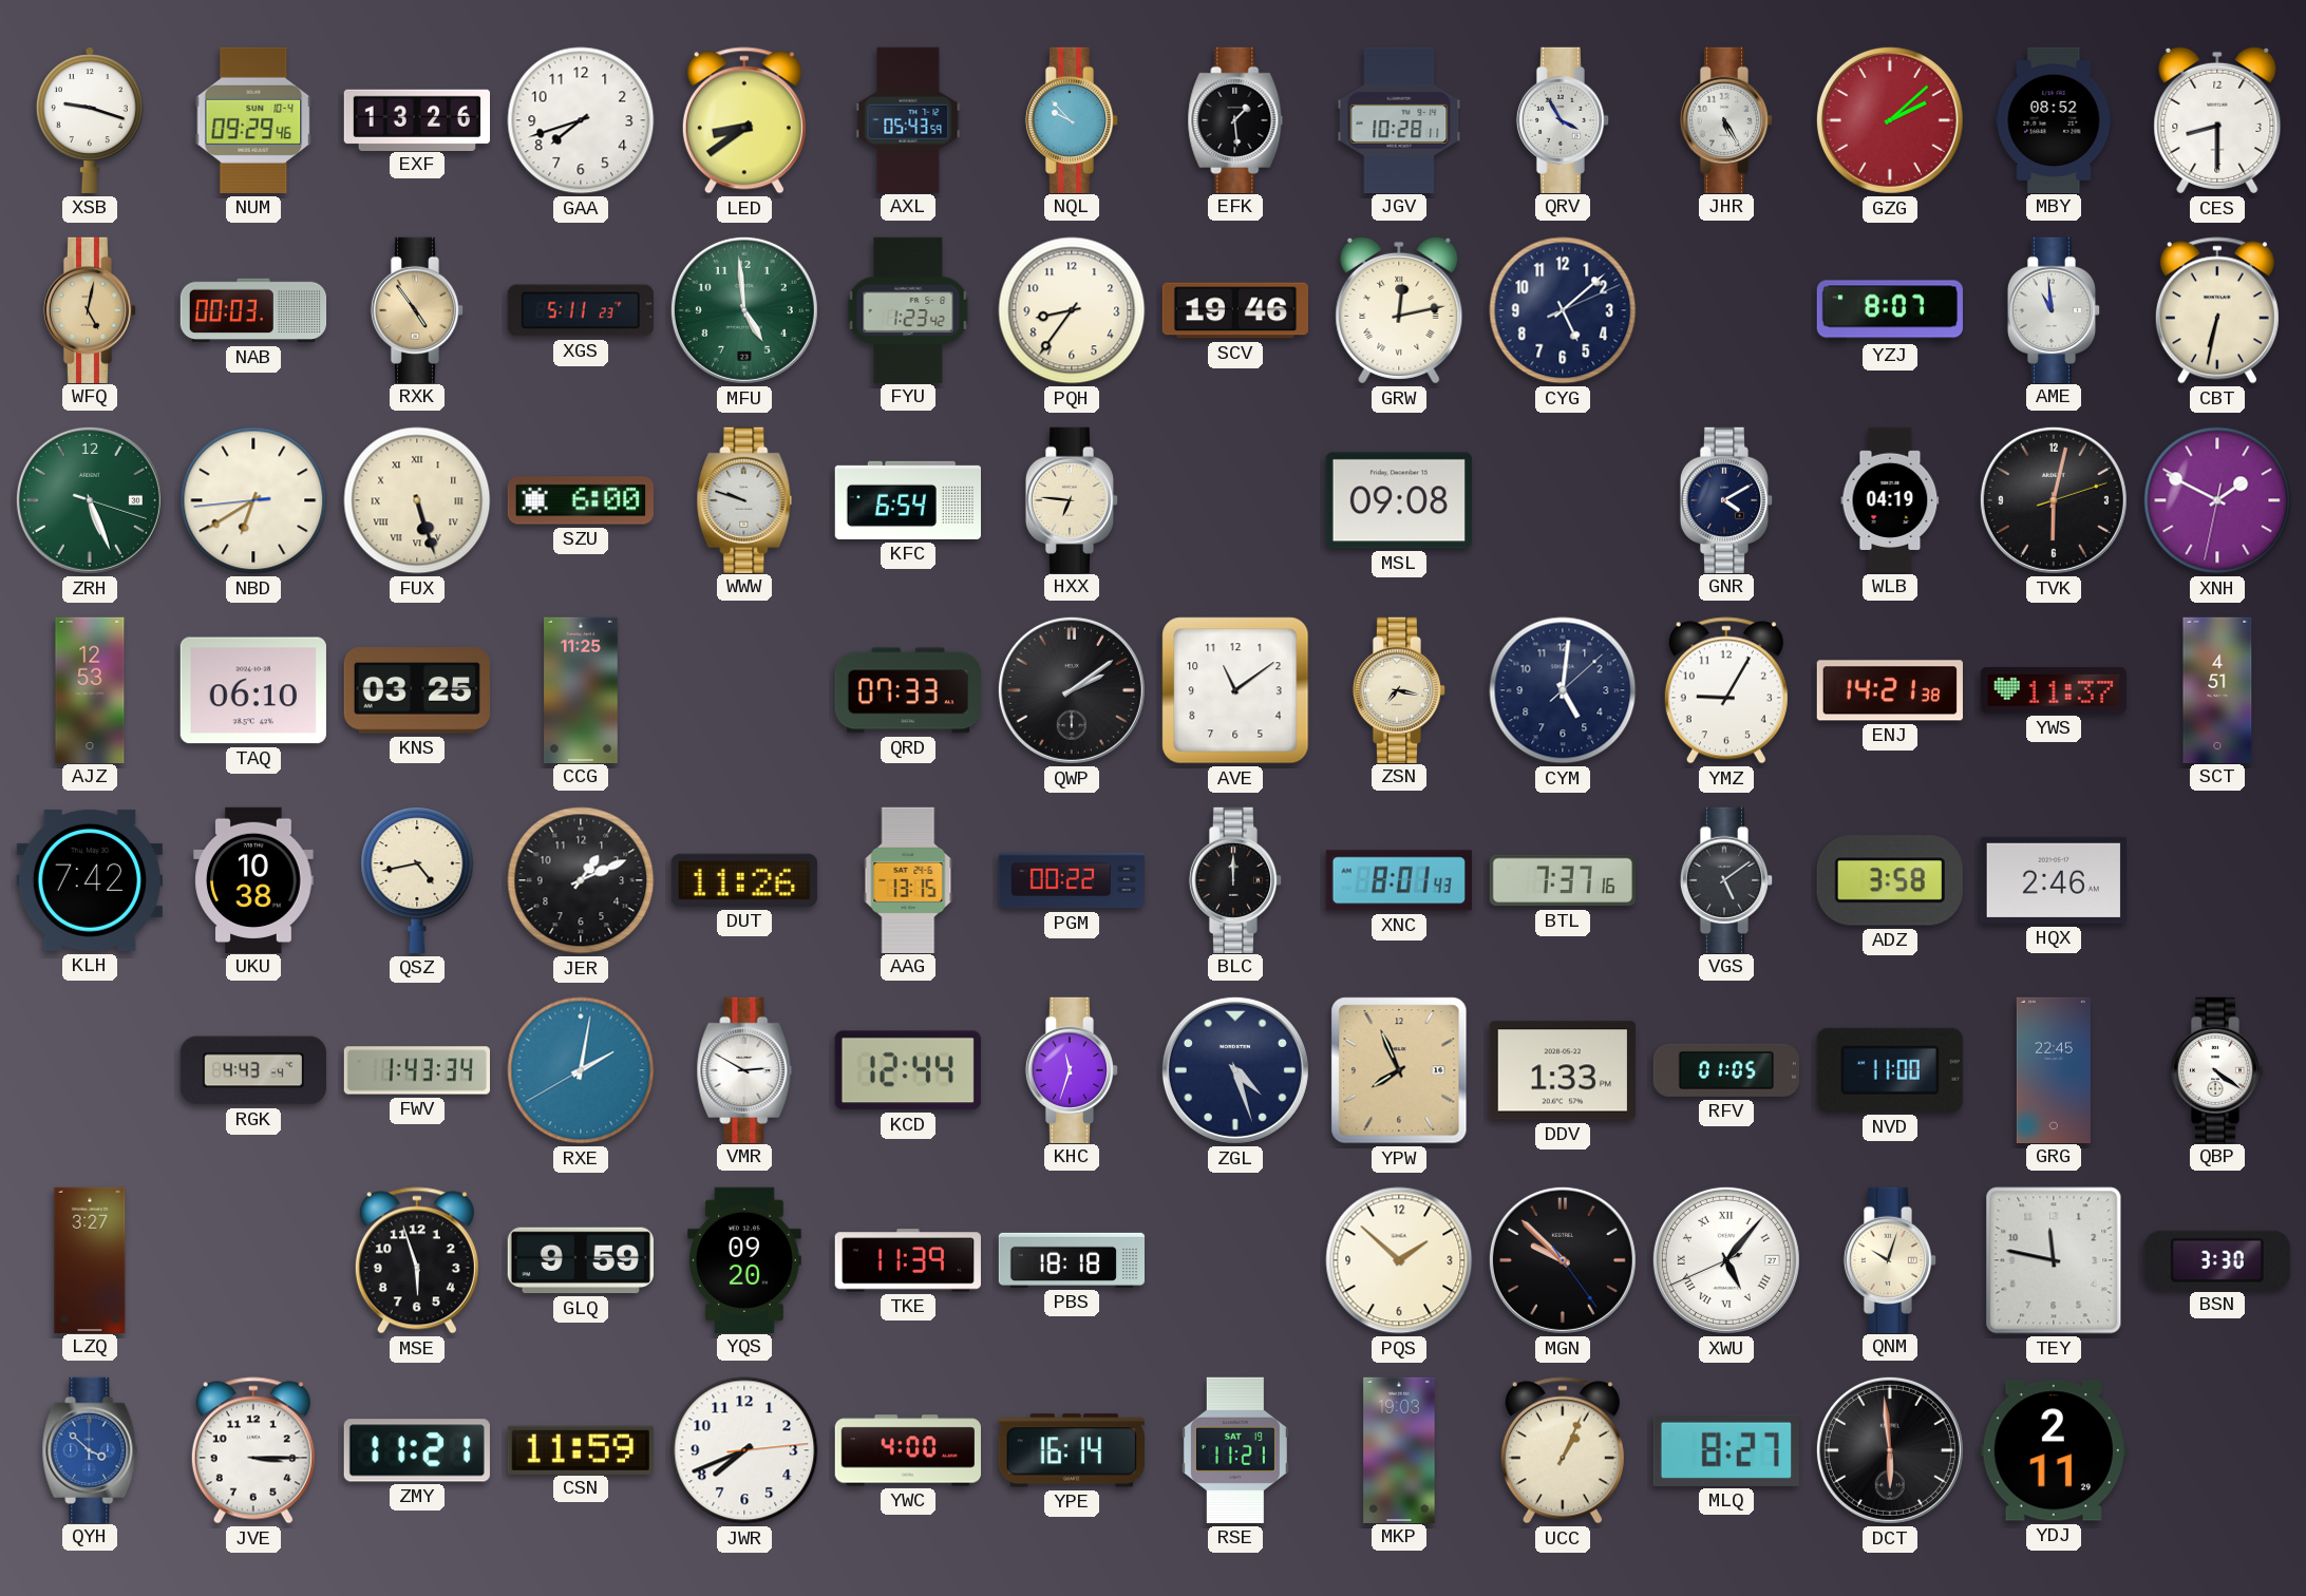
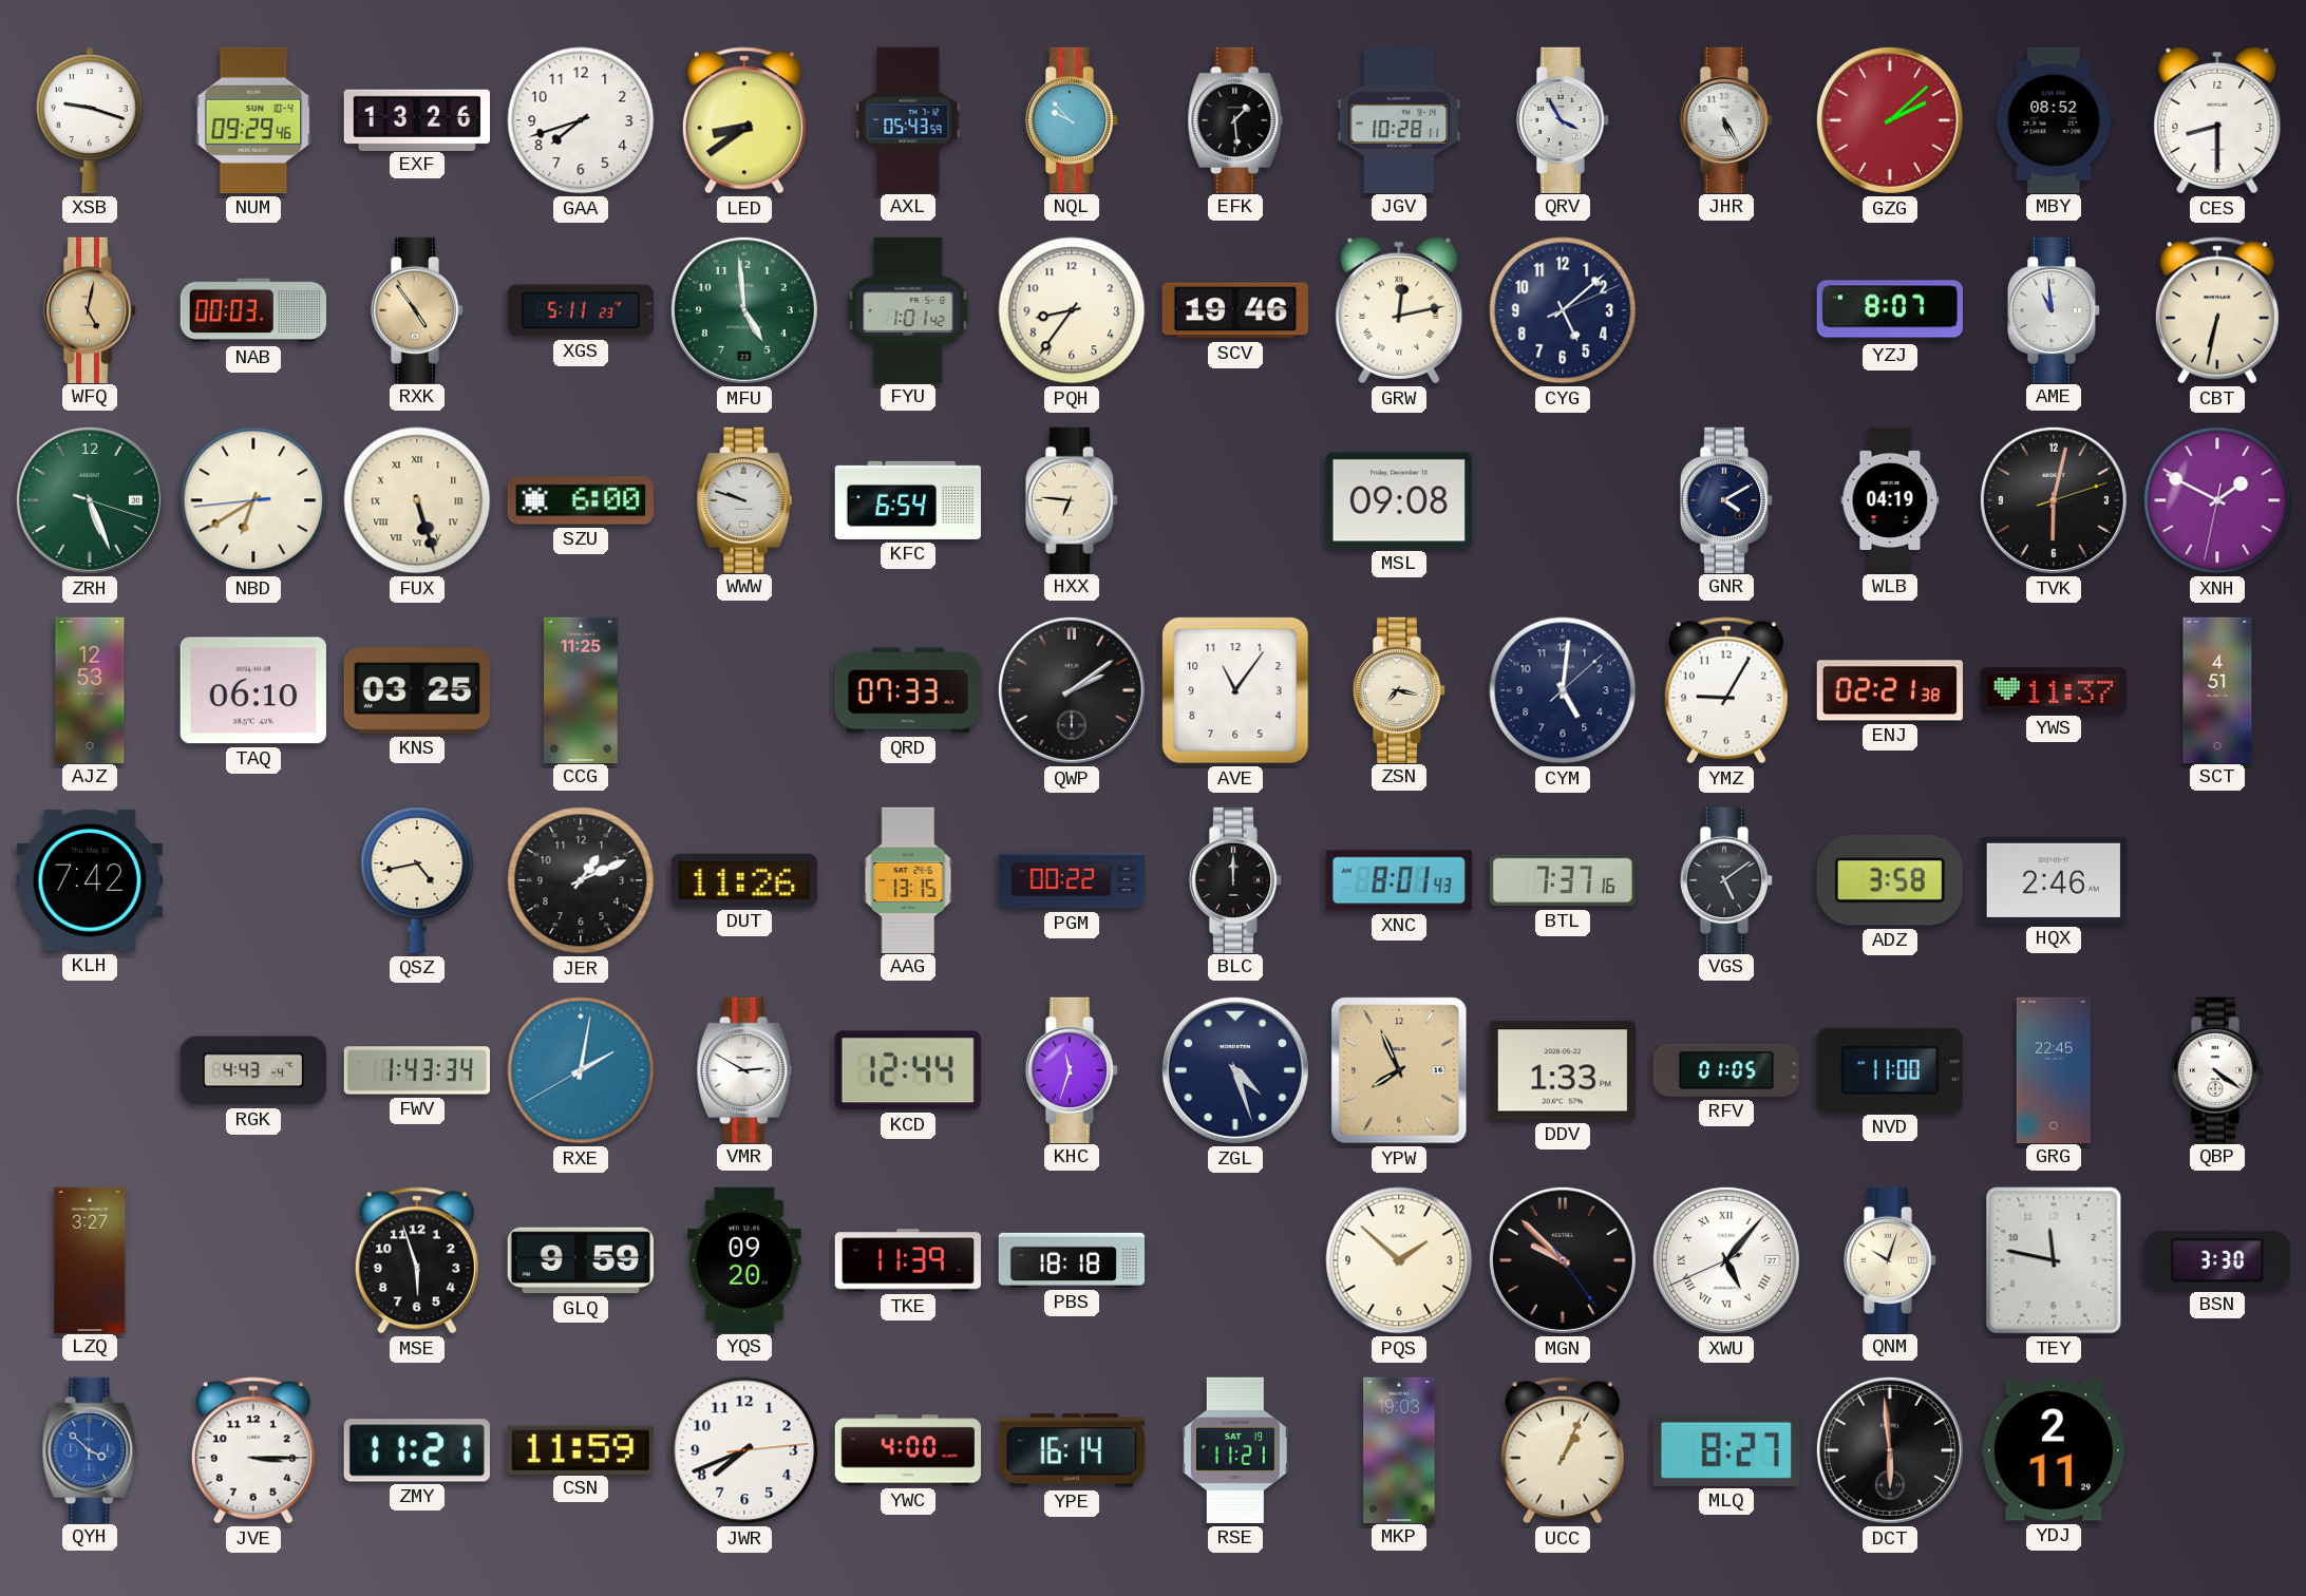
FYU: 1:23 -> 1:01 (908, 309)
AVE: 11:09 -> 11:06 (1235, 690)
ENJ: 14:21 -> 02:21 (1890, 690)
UKU: 10:38 -> none (253, 879)
